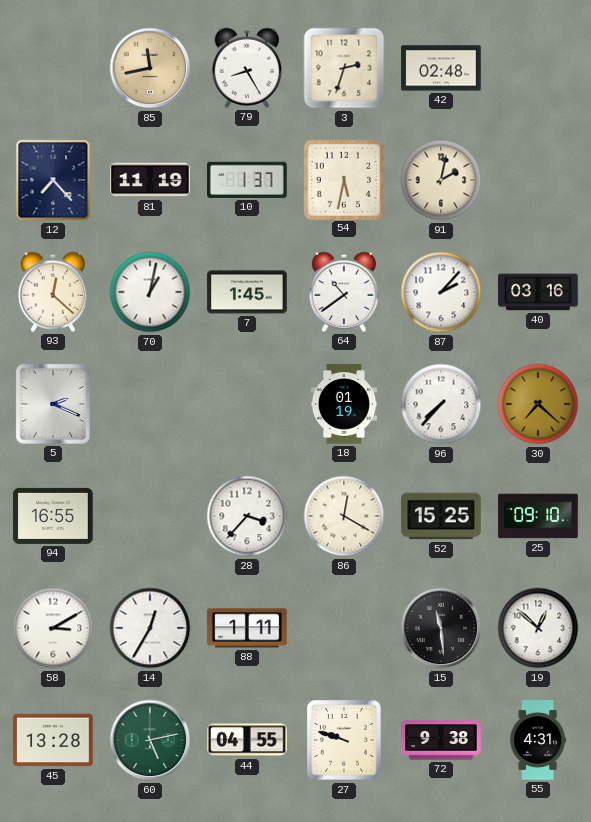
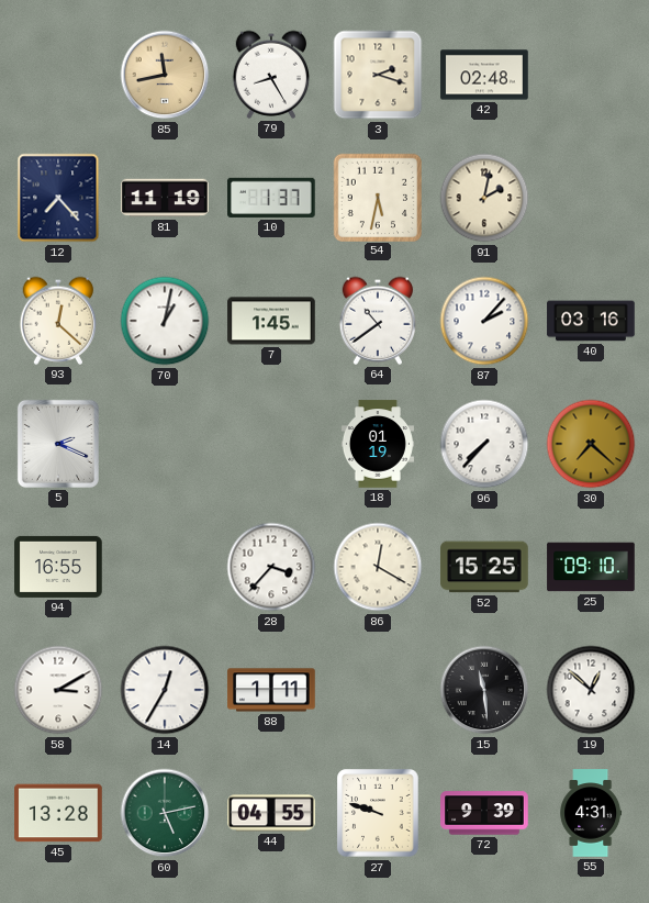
3: 2:33 -> 2:18 (378, 75)
72: 9:38 -> 9:39 (484, 813)
